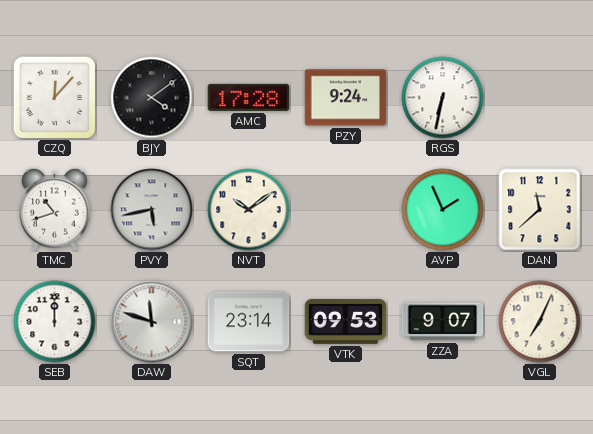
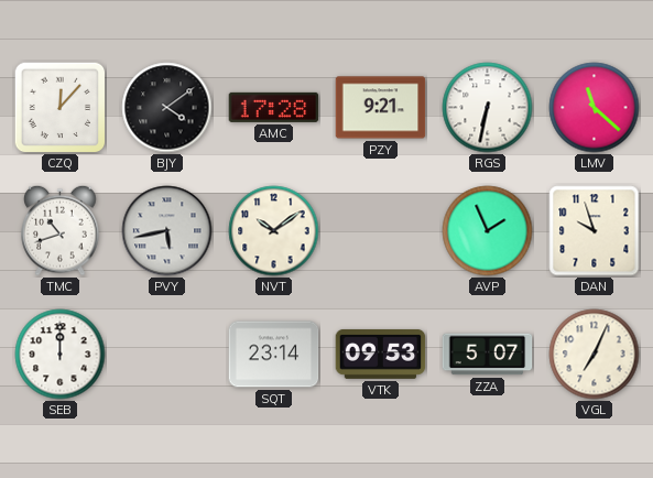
PZY: 9:24 -> 9:21 (381, 108)
LMV: none -> 11:22 (595, 108)
DAN: 11:38 -> 9:57 (595, 231)
DAW: 11:48 -> none (152, 322)
ZZA: 9:07 -> 5:07 (488, 355)
